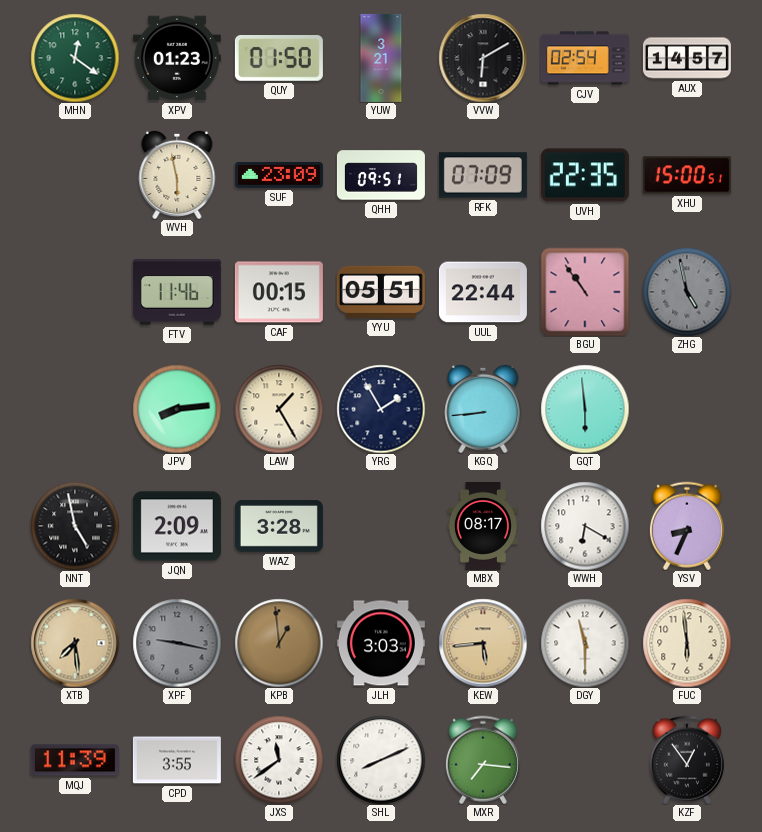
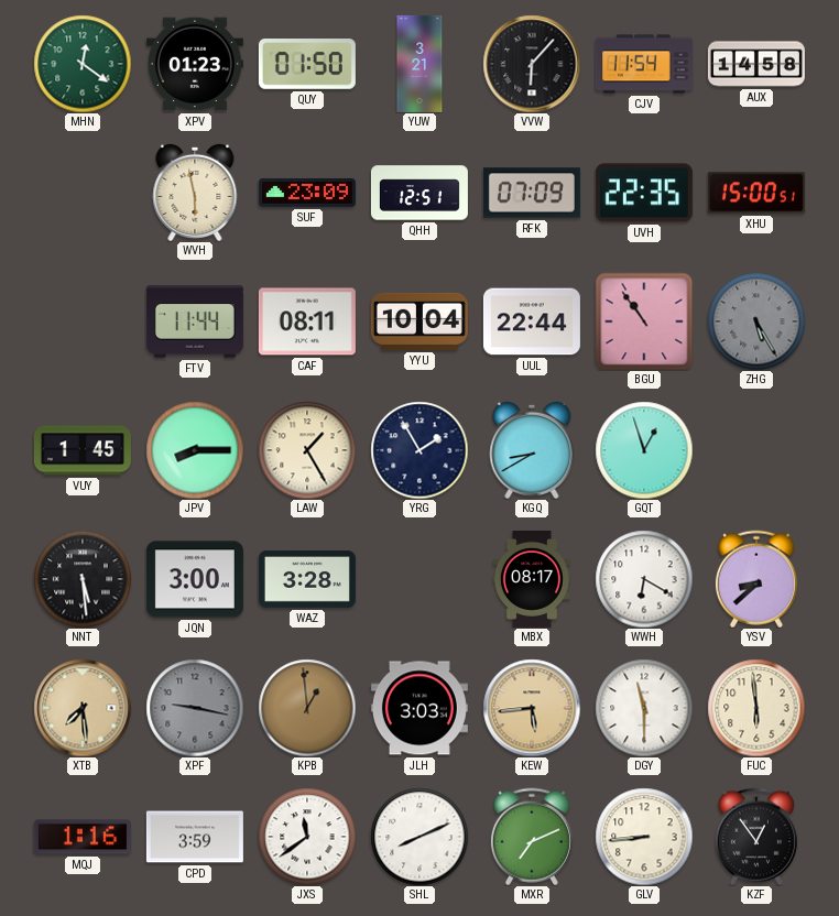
VVW: 6:10 -> 6:07 (532, 64)
CJV: 02:54 -> 11:54 (644, 64)
AUX: 14:57 -> 14:58 (756, 64)
QHH: 09:51 -> 12:51 (419, 193)
FTV: 11:46 -> 11:44 (195, 321)
CAF: 00:15 -> 08:11 (307, 321)
YYU: 05:51 -> 10:04 (419, 321)
ZHG: 4:58 -> 5:25 (756, 321)
VUY: none -> 1:45 (83, 450)
JPV: 8:14 -> 8:15 (195, 450)
KGQ: 8:44 -> 8:40 (532, 450)
GQT: 5:59 -> 12:57 (644, 450)
NNT: 4:58 -> 5:29 (83, 579)
JQN: 2:09 -> 3:00 (195, 579)
YSV: 8:34 -> 8:38 (756, 579)
MQJ: 11:39 -> 1:16 (83, 837)
CPD: 3:55 -> 3:59 (195, 837)
MXR: 7:16 -> 7:11 (532, 837)
GLV: none -> 8:44 (644, 837)
